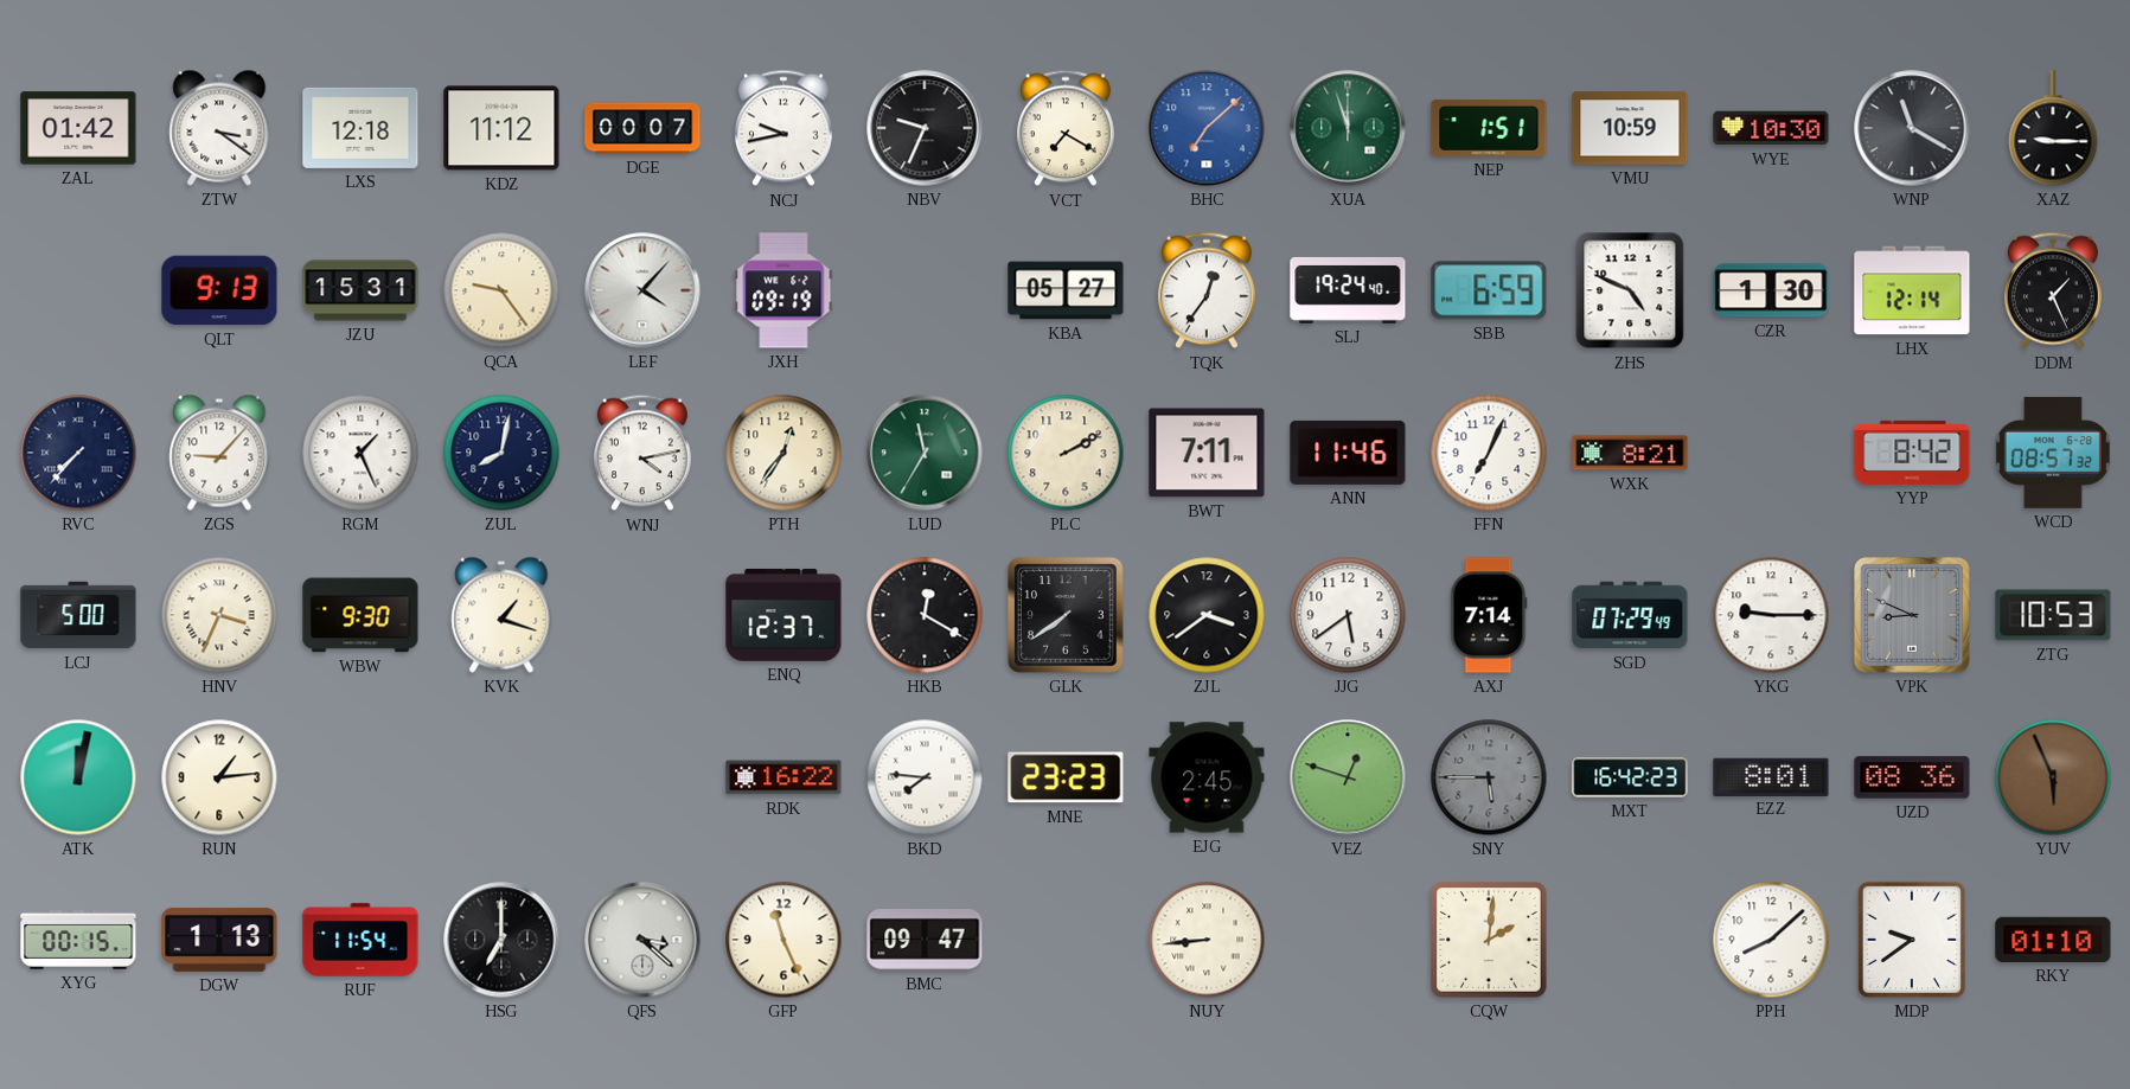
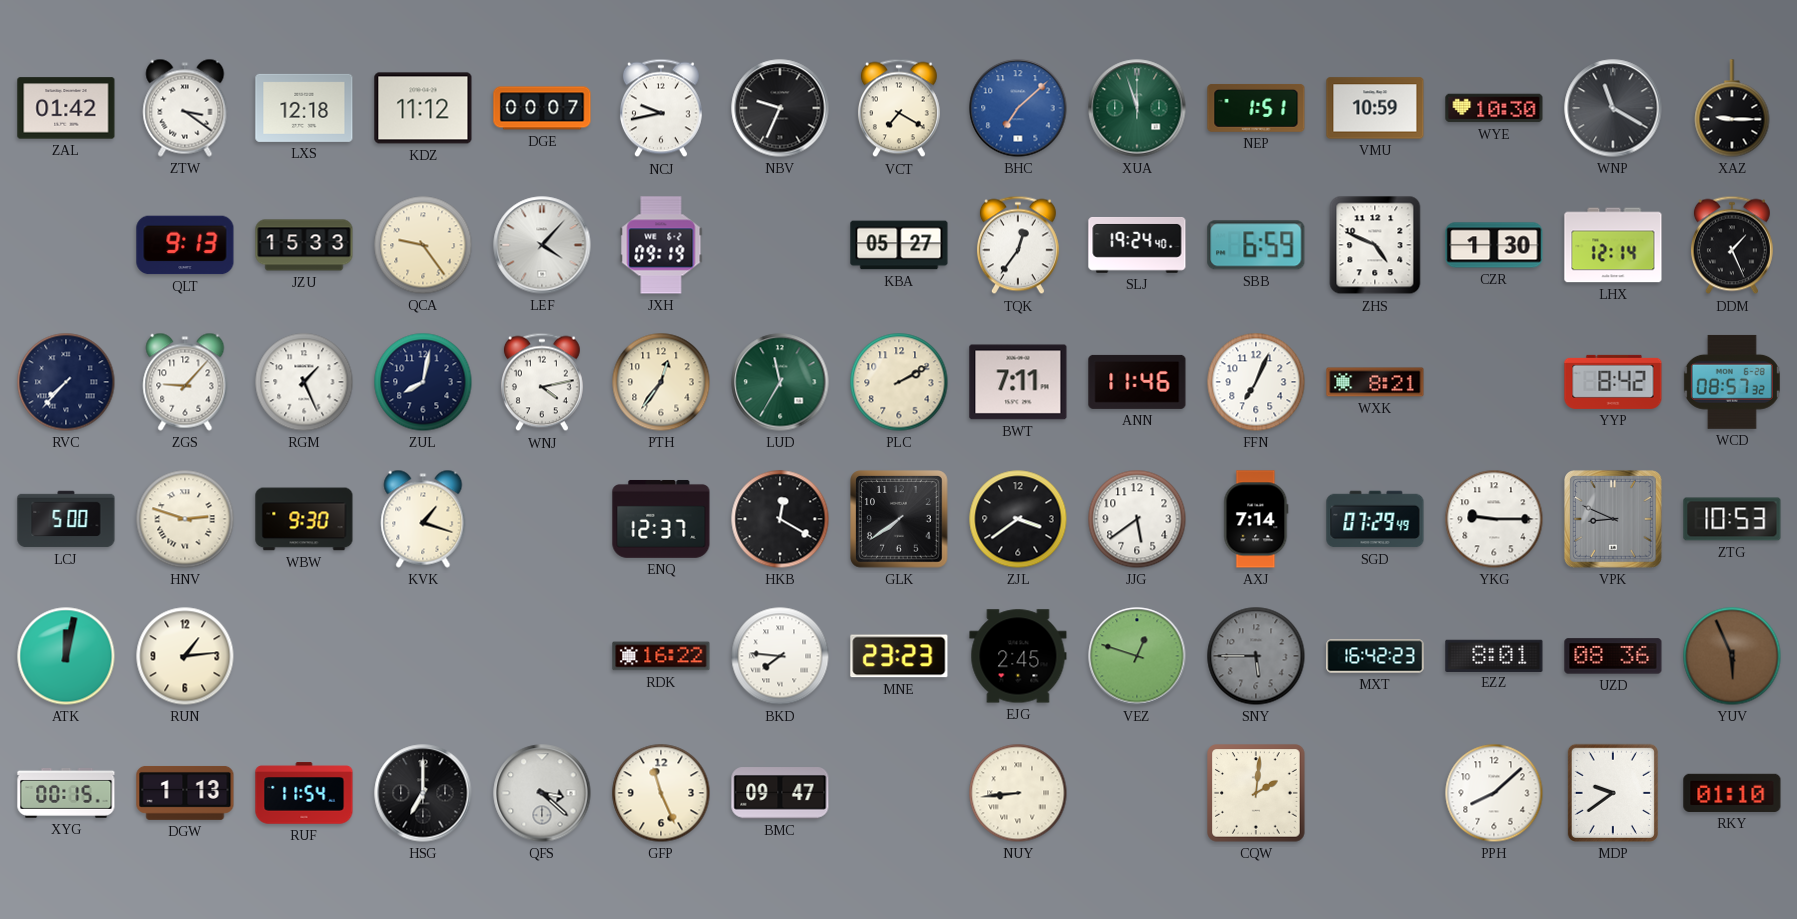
JZU: 15:31 -> 15:33 (304, 245)
HNV: 3:34 -> 2:48 (185, 519)
